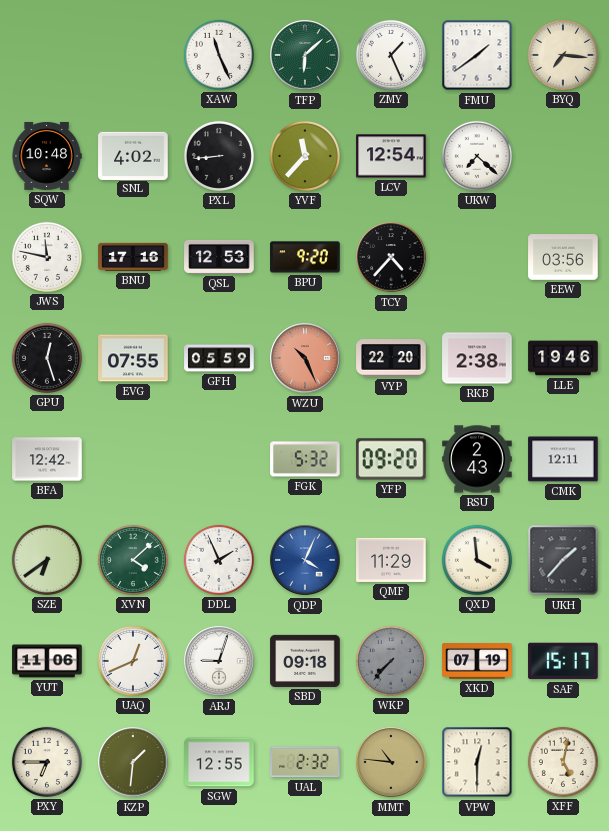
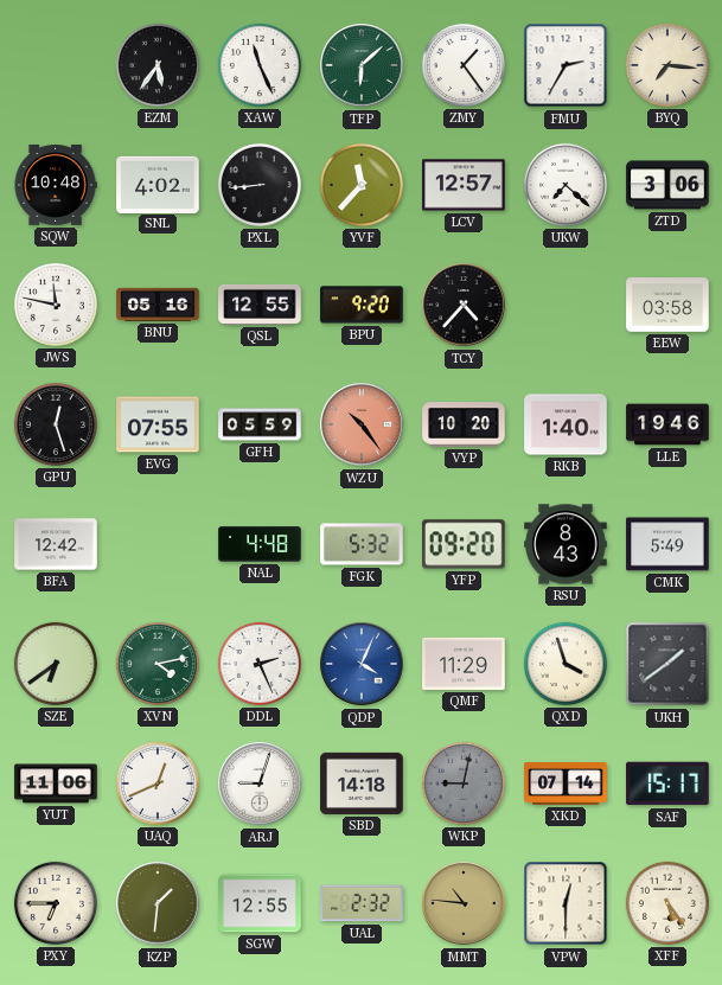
EZM: none -> 5:36 (158, 65)
ZMY: 1:26 -> 1:24 (464, 65)
FMU: 1:39 -> 2:35 (566, 65)
LCV: 12:54 -> 12:57 (464, 185)
ZTD: none -> 3:06 (667, 185)
BNU: 17:16 -> 05:16 (158, 305)
QSL: 12:53 -> 12:55 (260, 305)
EEW: 03:56 -> 03:58 (667, 305)
WZU: 10:26 -> 10:24 (362, 424)
VYP: 22:20 -> 10:20 (464, 424)
RKB: 2:38 -> 1:40 (566, 424)
NAL: none -> 4:48 (260, 544)
RSU: 2:43 -> 8:43 (566, 544)
CMK: 12:11 -> 5:49 (667, 544)
XVN: 4:08 -> 4:13 (158, 664)
DDL: 1:56 -> 2:26 (260, 664)
QXD: 3:59 -> 3:57 (566, 664)
UKH: 1:37 -> 1:39 (667, 664)
SBD: 09:18 -> 14:18 (362, 783)
WKP: 7:37 -> 9:02 (464, 783)
XKD: 07:19 -> 07:14 (566, 785)
XFF: 5:02 -> 5:24 (667, 903)
